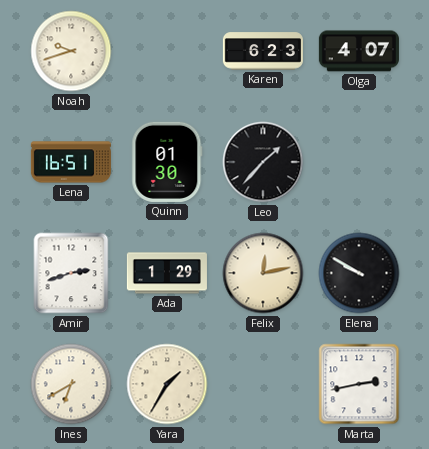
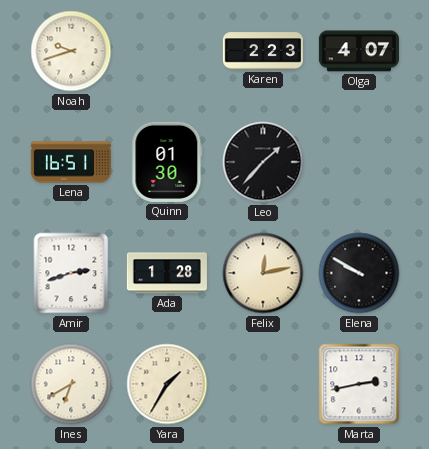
Karen: 6:23 -> 2:23 (263, 51)
Ada: 1:29 -> 1:28 (167, 273)
